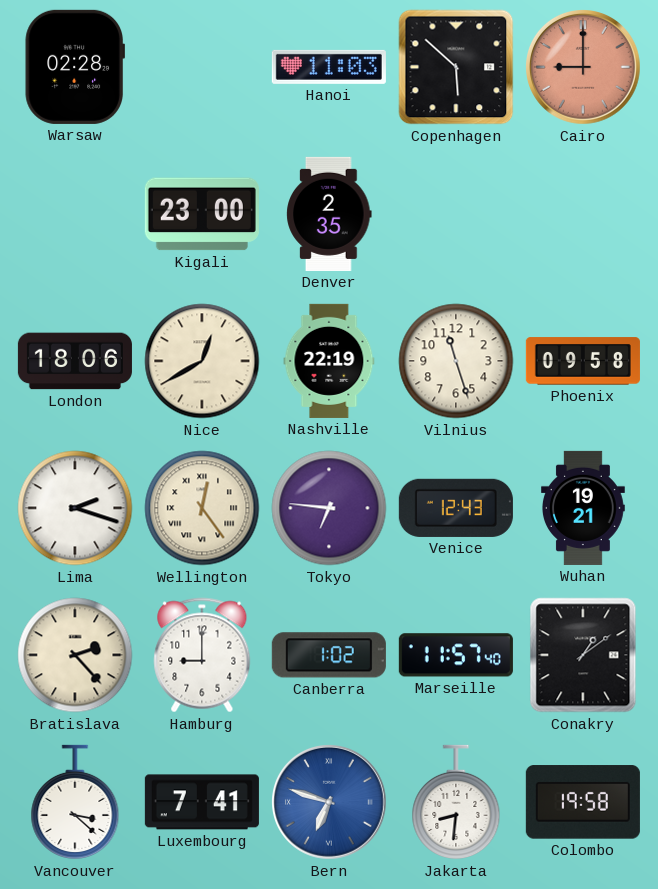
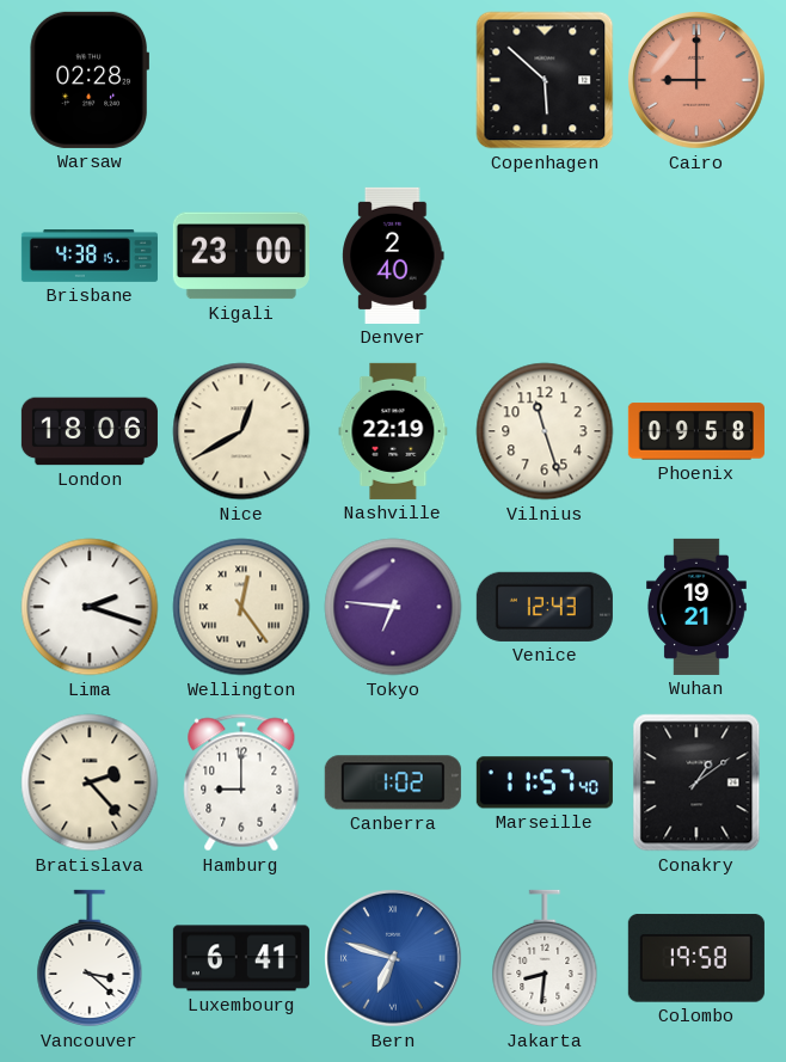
Hanoi: 11:03 -> none (329, 67)
Brisbane: none -> 4:38 (90, 257)
Denver: 2:35 -> 2:40 (393, 256)
Luxembourg: 7:41 -> 6:41 (241, 958)
